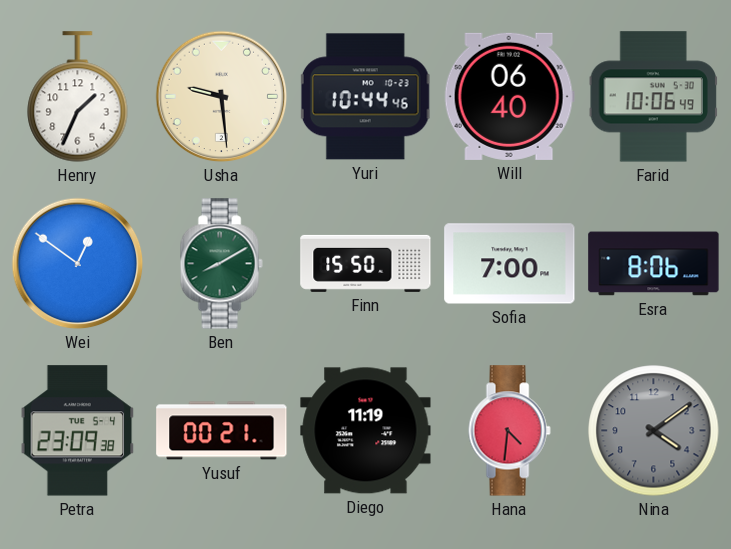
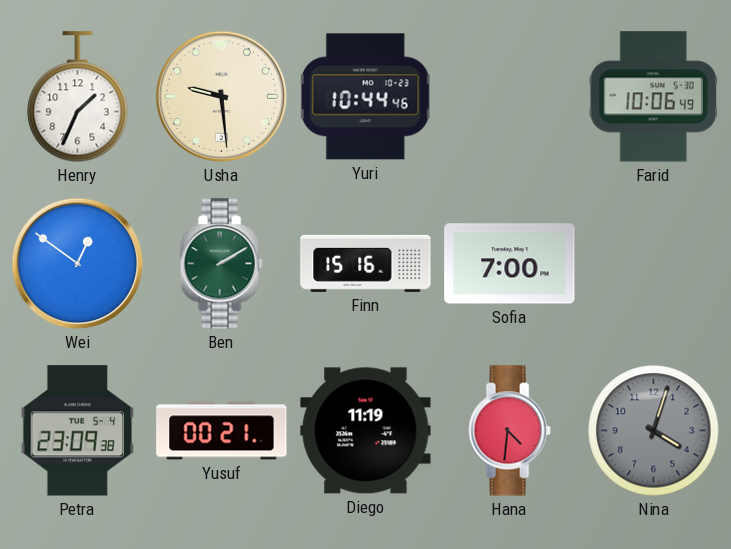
Will: 06:40 -> none (509, 96)
Ben: 8:10 -> 2:10 (221, 264)
Finn: 15:50 -> 15:16 (366, 263)
Esra: 8:06 -> none (654, 264)
Nina: 4:09 -> 4:03 (654, 431)
